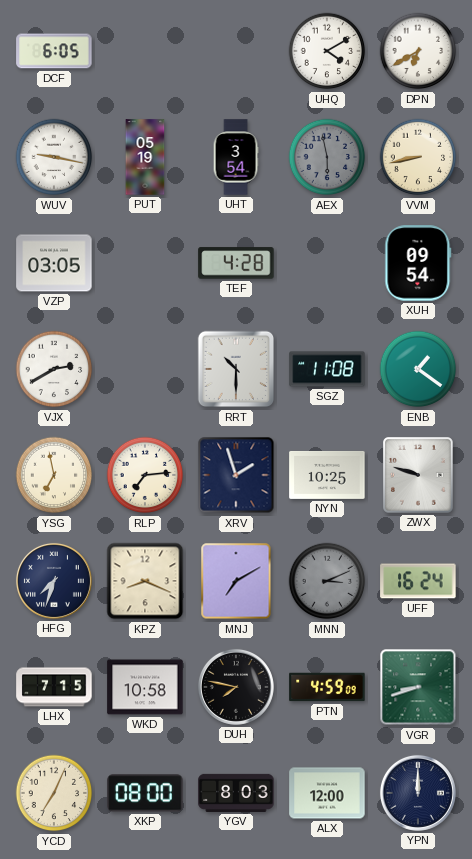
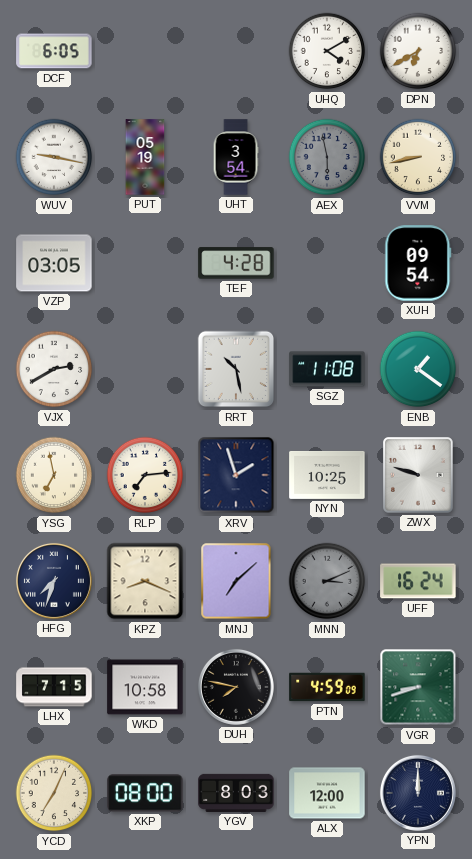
RRT: 10:30 -> 10:28 (236, 369)
MNJ: 7:10 -> 7:08 (236, 581)
